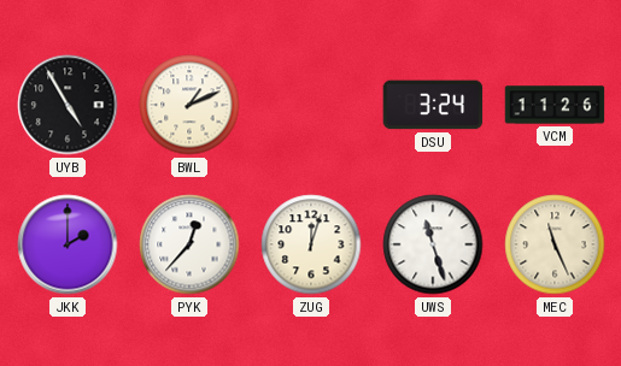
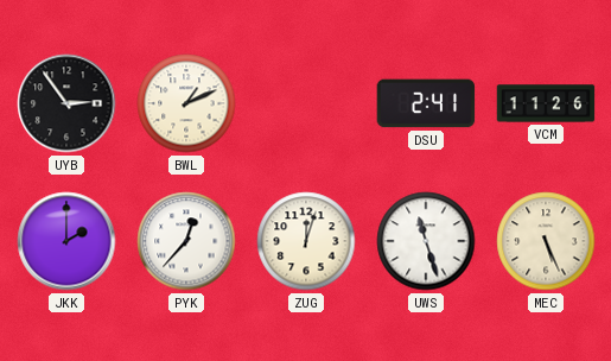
UYB: 4:55 -> 2:54 (66, 103)
DSU: 3:24 -> 2:41 (426, 103)
MEC: 11:26 -> 5:26 (546, 241)
